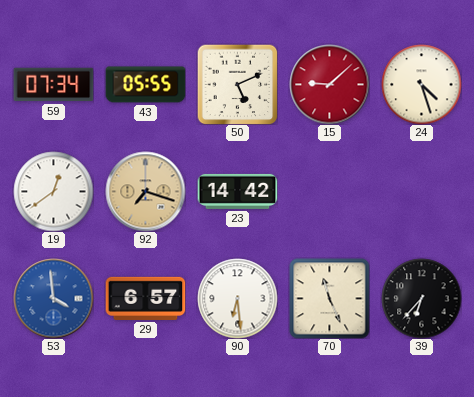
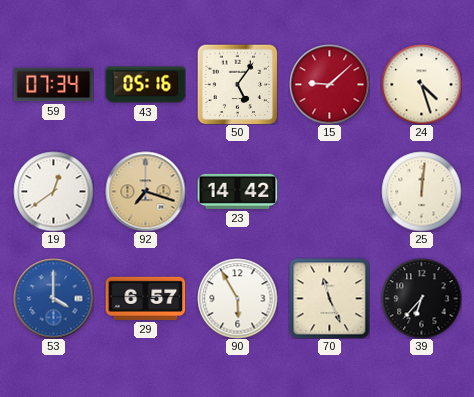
43: 05:55 -> 05:16 (145, 85)
50: 5:11 -> 5:06 (237, 84)
25: none -> 12:01 (421, 191)
53: 3:59 -> 4:00 (53, 298)
90: 6:29 -> 5:55 (237, 298)
